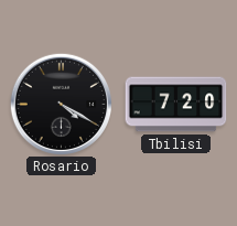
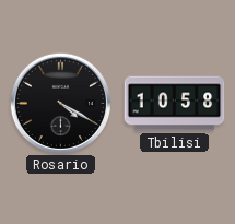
Tbilisi: 7:20 -> 10:58 (175, 104)
